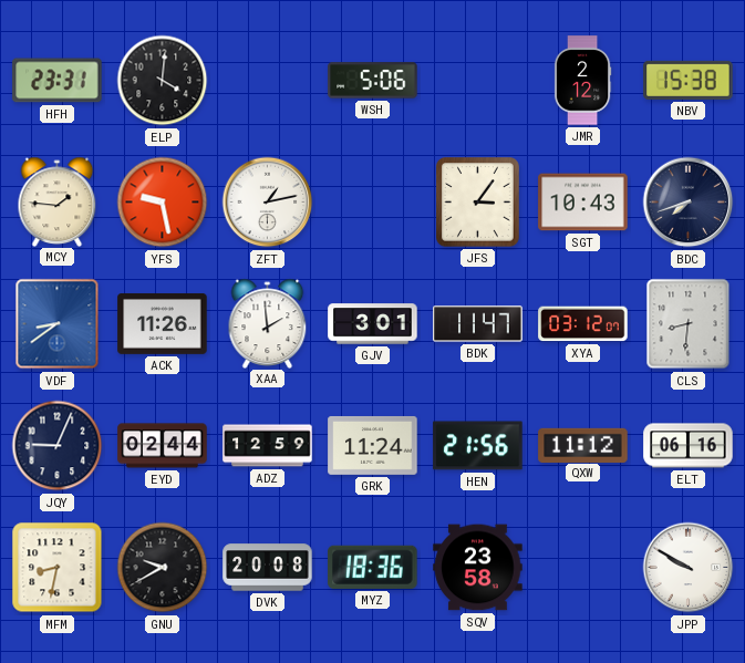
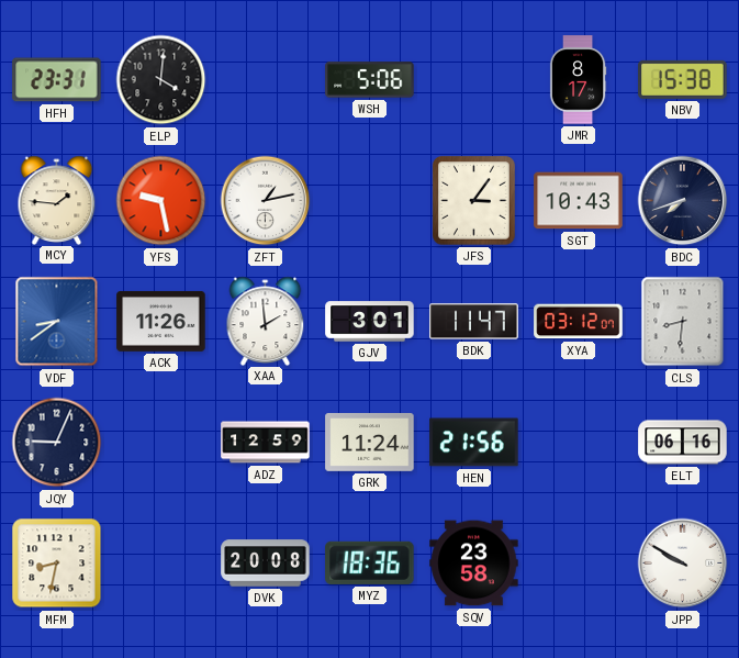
JMR: 2:12 -> 8:17 (578, 80)
EYD: 02:44 -> none (163, 446)
QXW: 11:12 -> none (583, 445)
GNU: 9:40 -> none (163, 568)
